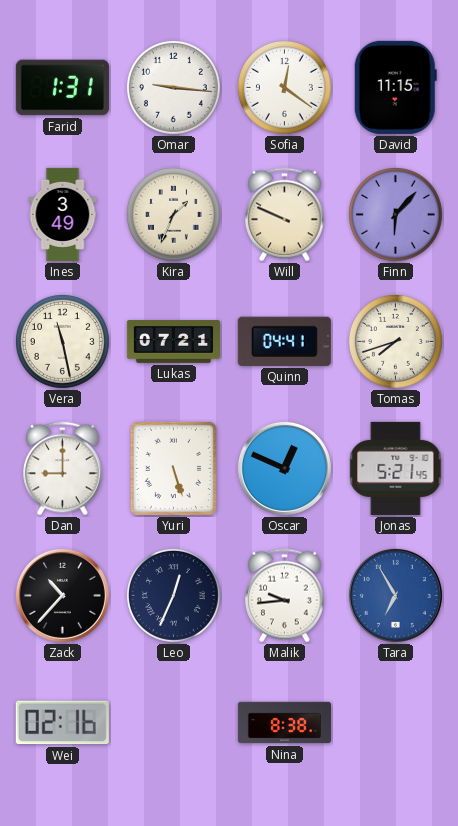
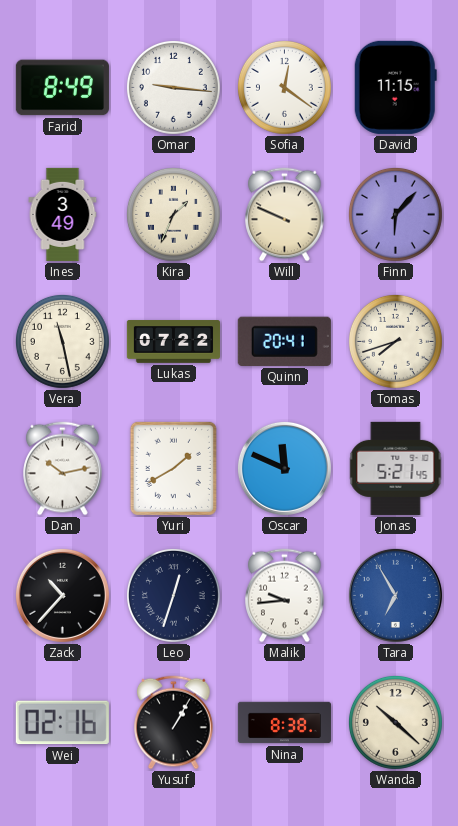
Farid: 1:31 -> 8:49 (62, 88)
Lukas: 07:21 -> 07:22 (173, 342)
Quinn: 04:41 -> 20:41 (284, 341)
Dan: 9:00 -> 10:13 (63, 469)
Yuri: 5:27 -> 1:40 (173, 468)
Oscar: 12:49 -> 11:49 (284, 468)
Leo: 12:34 -> 12:33 (173, 595)
Yusuf: none -> 1:05 (174, 723)
Wanda: none -> 10:22 (395, 722)
